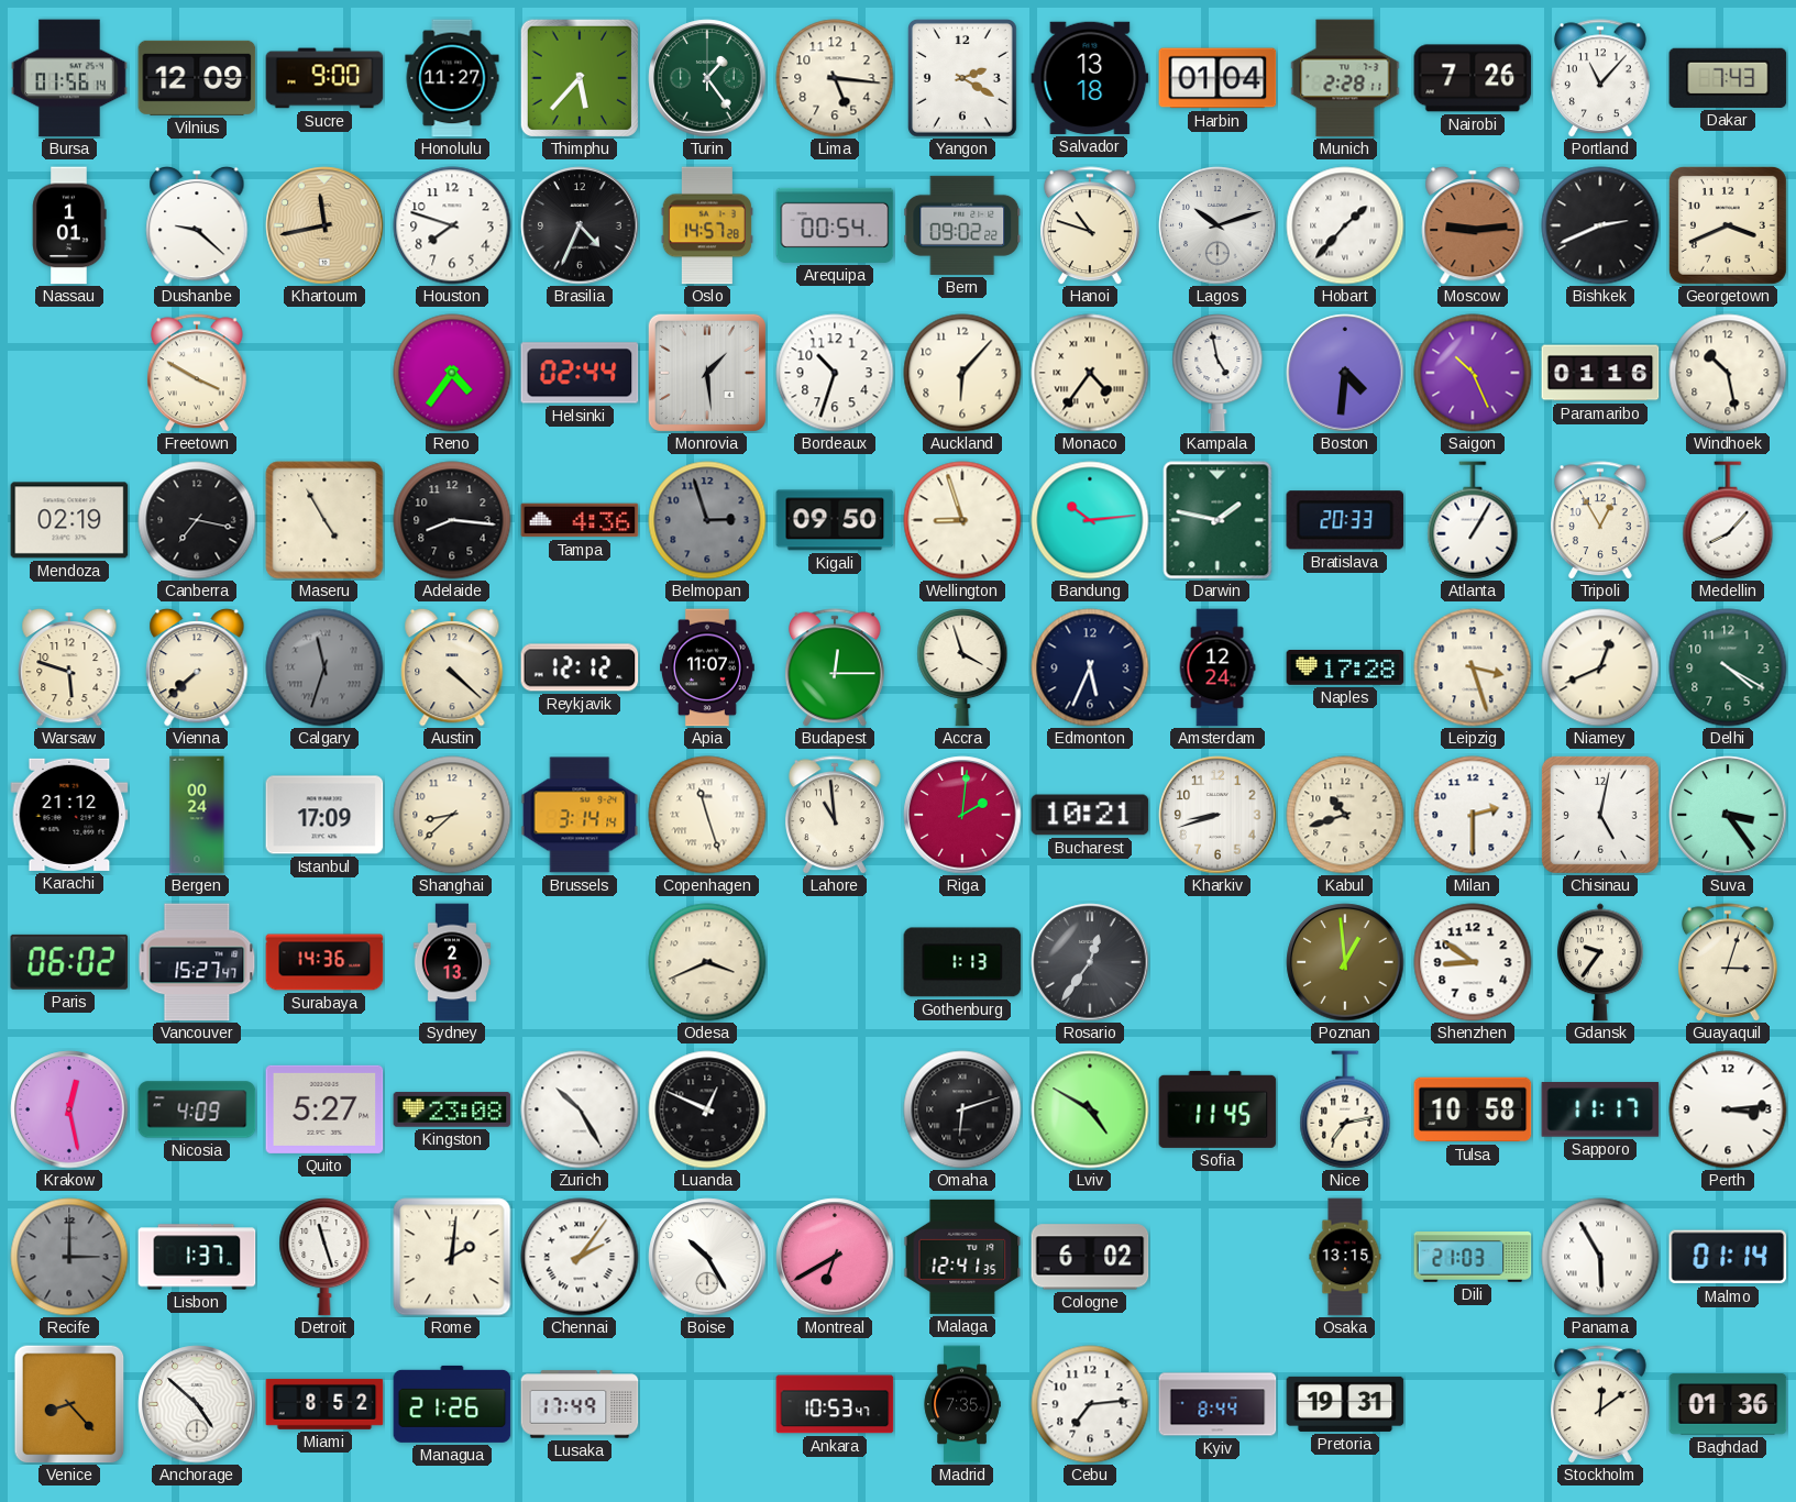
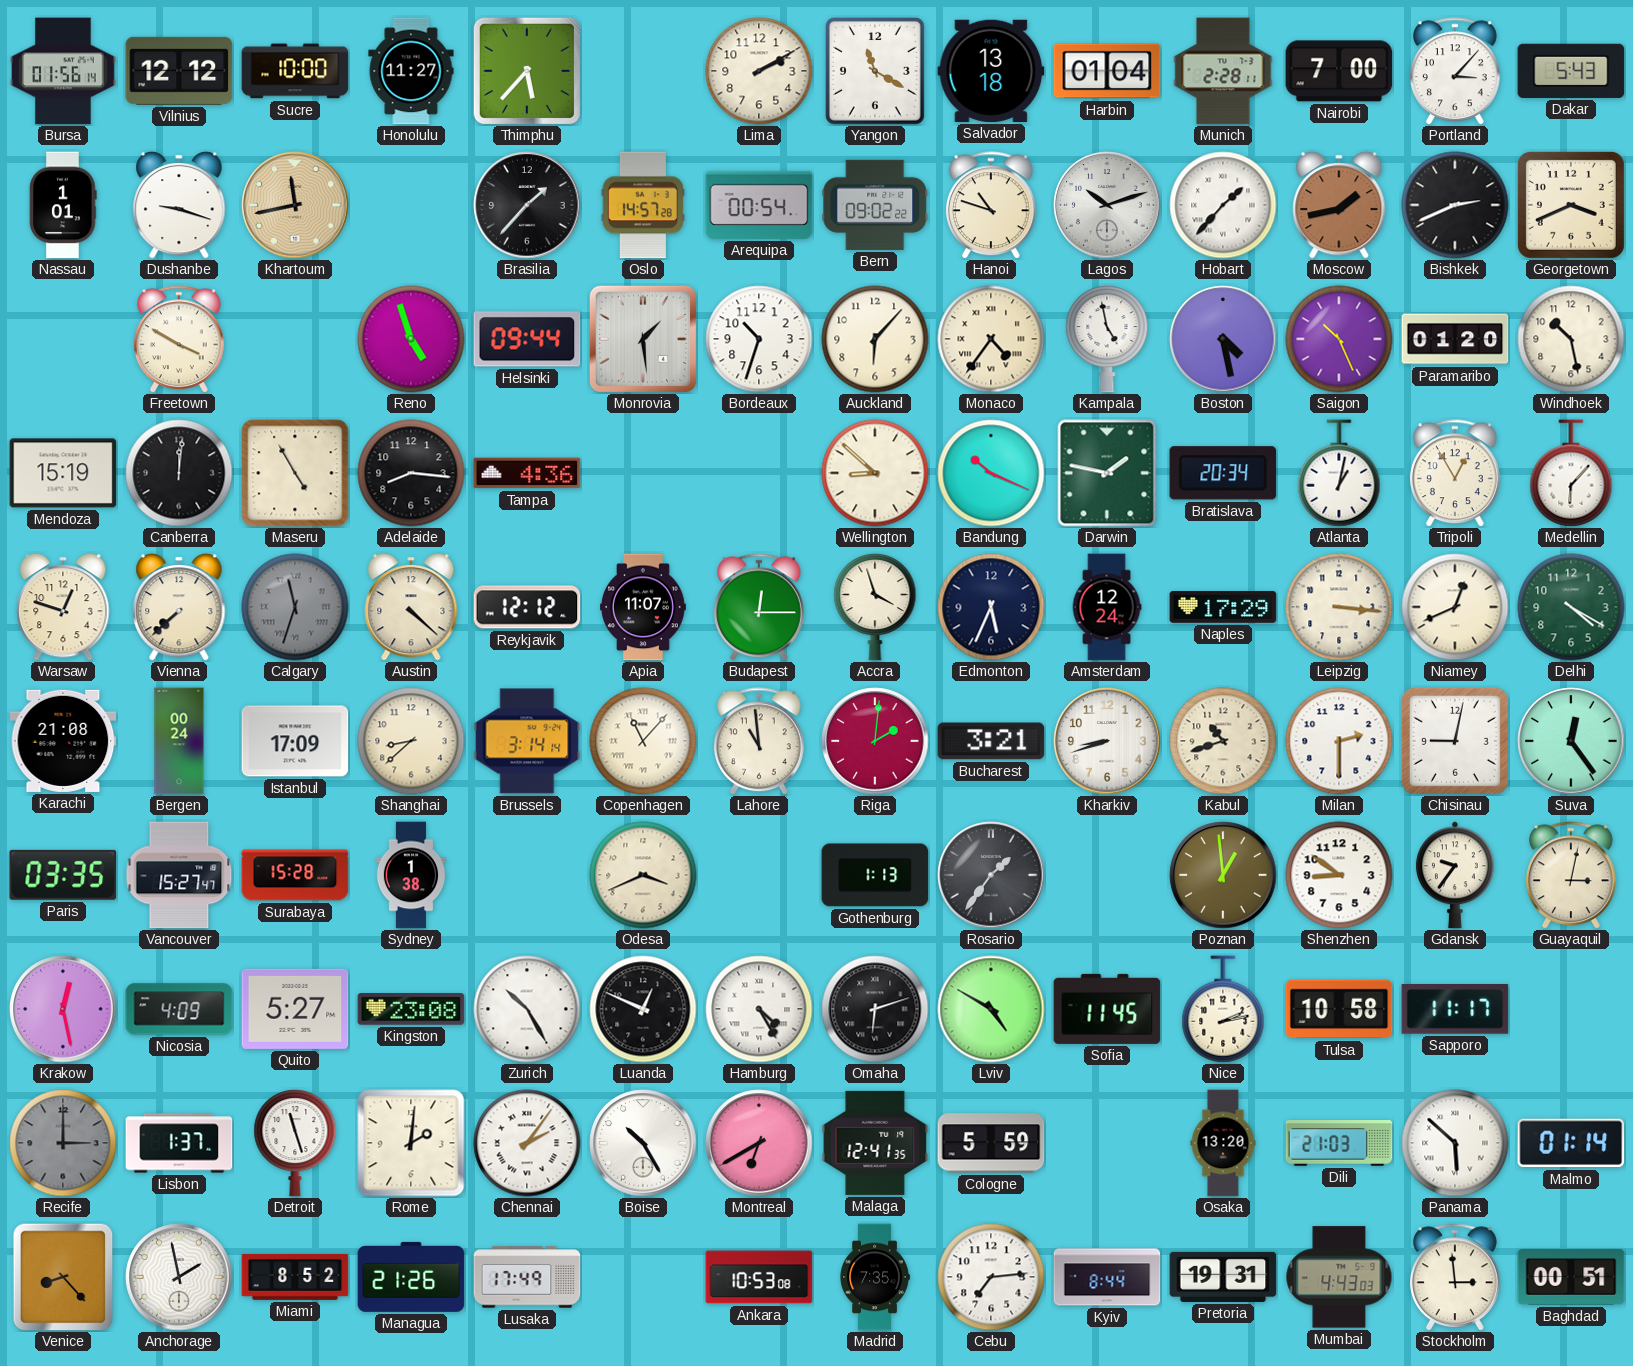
Vilnius: 12:09 -> 12:12 (179, 71)
Sucre: 9:00 -> 10:00 (295, 71)
Turin: 1:24 -> none (707, 78)
Lima: 5:16 -> 2:10 (759, 71)
Yangon: 2:20 -> 11:20 (875, 71)
Nairobi: 7:26 -> 7:00 (1339, 71)
Portland: 11:07 -> 3:07 (1455, 71)
Dakar: 7:43 -> 5:43 (1571, 71)
Dushanbe: 9:22 -> 9:18 (179, 205)
Houston: 7:48 -> none (452, 225)
Brasilia: 4:34 -> 1:37 (527, 205)
Moscow: 9:14 -> 1:43 (1339, 205)
Reno: 4:36 -> 4:57 (411, 339)
Helsinki: 02:44 -> 09:44 (527, 339)
Boston: 4:31 -> 4:28 (1223, 339)
Paramaribo: 01:16 -> 01:20 (1455, 339)
Mendoza: 02:19 -> 15:19 (63, 473)
Canberra: 7:17 -> 12:01 (179, 473)
Belmopan: 2:57 -> none (707, 520)
Kigali: 09:50 -> none (835, 520)
Wellington: 8:57 -> 8:52 (875, 473)
Bandung: 10:14 -> 10:19 (991, 473)
Bratislava: 20:33 -> 20:34 (1223, 473)
Atlanta: 1:05 -> 1:02 (1339, 473)
Medellin: 8:07 -> 6:07 (1571, 473)
Warsaw: 5:48 -> 12:48 (63, 607)
Naples: 17:28 -> 17:29 (1223, 608)
Leipzig: 3:27 -> 3:16 (1339, 607)
Karachi: 21:12 -> 21:08 (63, 741)
Copenhagen: 11:27 -> 11:07 (643, 741)
Bucharest: 10:21 -> 3:21 (991, 741)
Chisinau: 5:02 -> 9:02 (1455, 741)
Suva: 3:24 -> 12:24 (1571, 741)
Paris: 06:02 -> 03:35 (63, 875)
Surabaya: 14:36 -> 15:28 (295, 875)
Sydney: 2:13 -> 1:38 (411, 875)
Rosario: 12:36 -> 1:36 (991, 875)
Guayaquil: 3:03 -> 3:02 (1571, 875)
Hamburg: none -> 4:25 (759, 1009)
Nice: 7:13 -> 2:13 (1223, 1009)
Perth: 3:14 -> none (1728, 1109)
Cologne: 6:02 -> 5:59 (991, 1143)
Osaka: 13:15 -> 13:20 (1223, 1143)
Panama: 5:55 -> 5:52 (1455, 1143)
Anchorage: 4:52 -> 1:58 (179, 1277)
Ankara: 10:53:47 -> 10:53:08 (759, 1277)
Mumbai: none -> 4:43 (1339, 1277)
Stockholm: 12:09 -> 2:59 (1455, 1277)
Baghdad: 01:36 -> 00:51 (1571, 1277)
